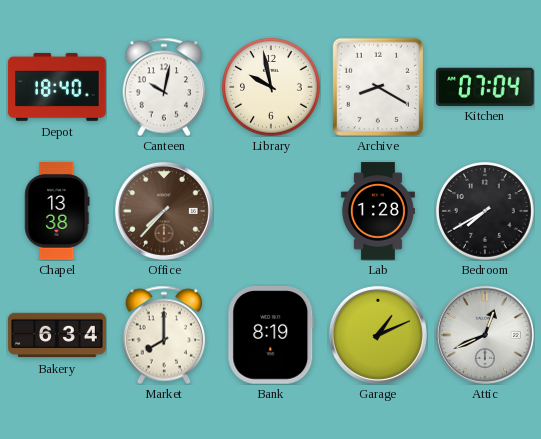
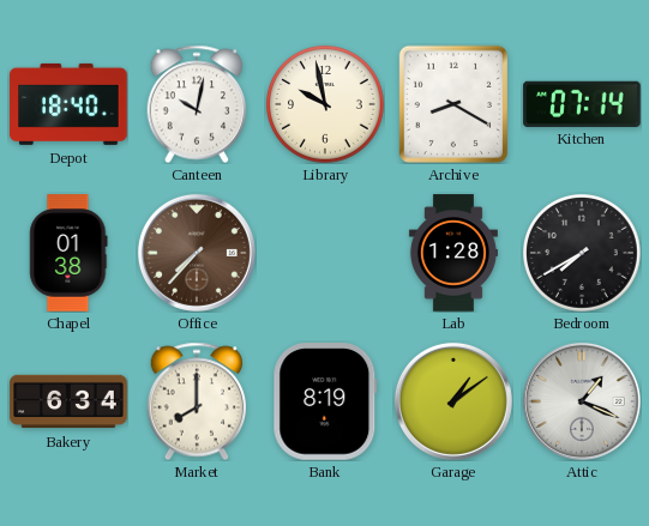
Kitchen: 07:04 -> 07:14 (582, 103)
Chapel: 13:38 -> 01:38 (68, 253)
Garage: 1:11 -> 1:09 (453, 401)
Attic: 12:41 -> 1:19 (582, 401)
